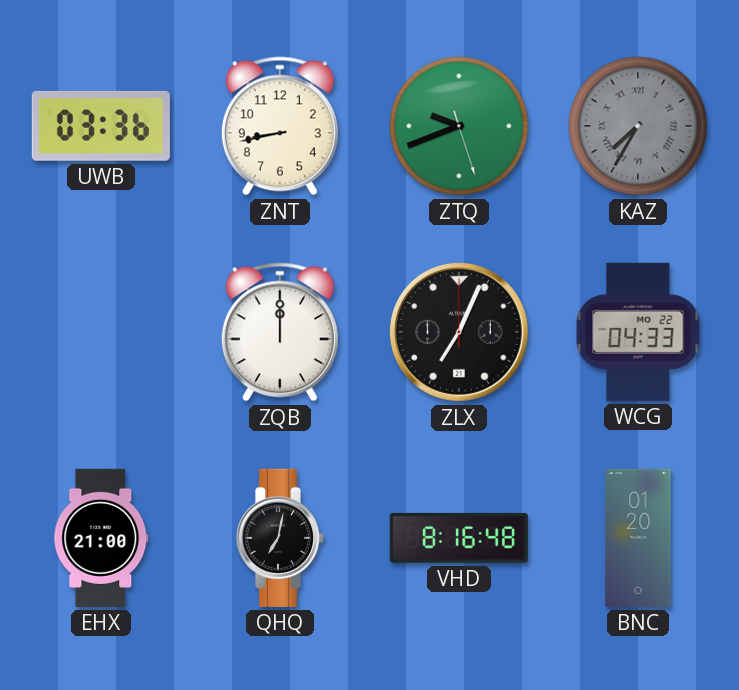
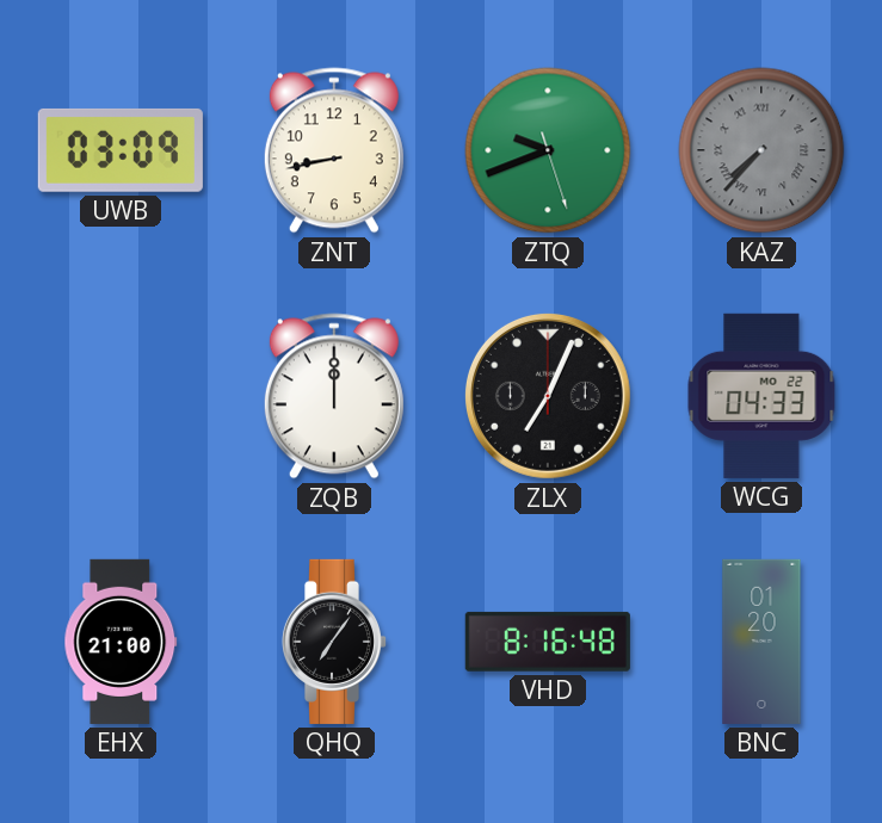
UWB: 03:36 -> 03:09 (121, 150)
KAZ: 7:35 -> 7:37 (761, 150)
QHQ: 7:02 -> 7:06 (334, 642)
